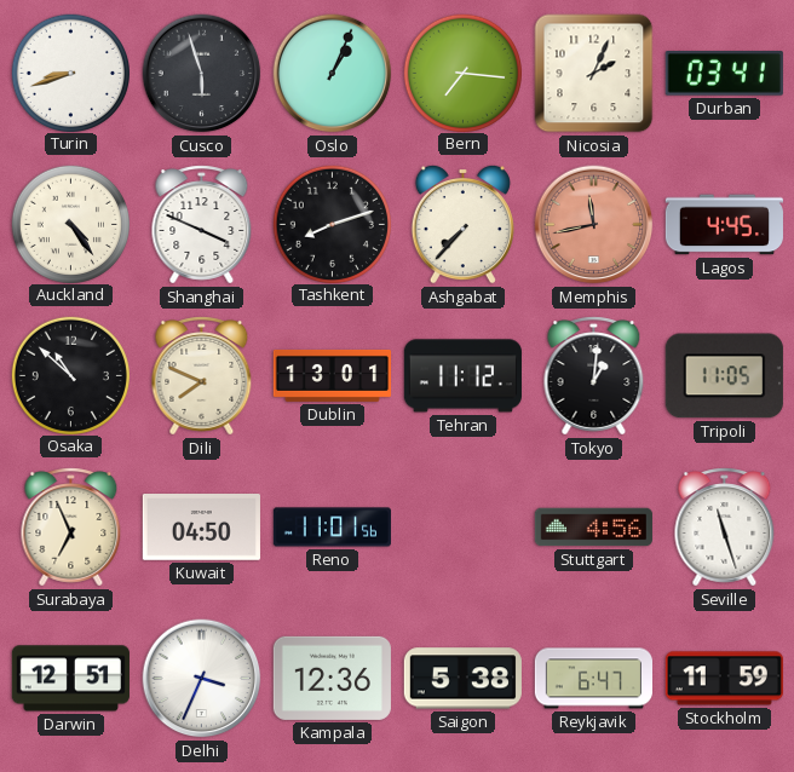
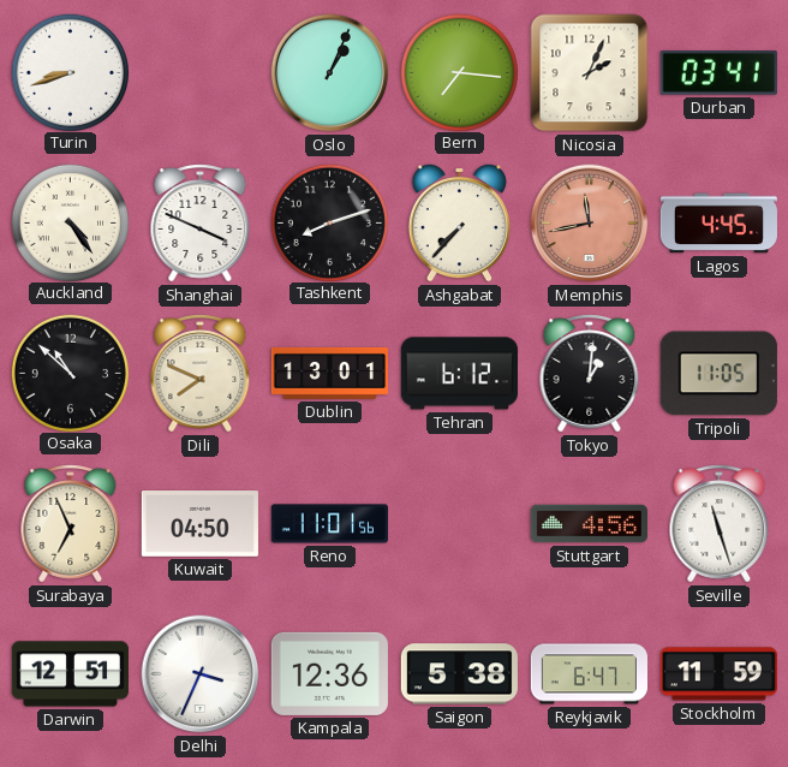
Cusco: 5:57 -> none (202, 74)
Tehran: 11:12 -> 6:12 (459, 374)
